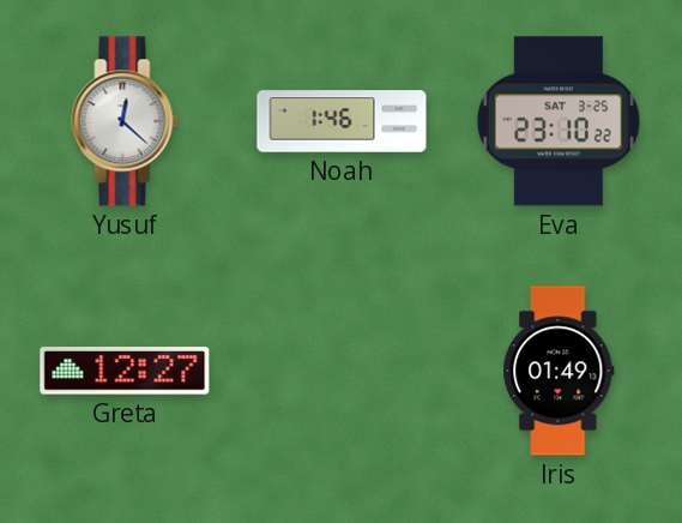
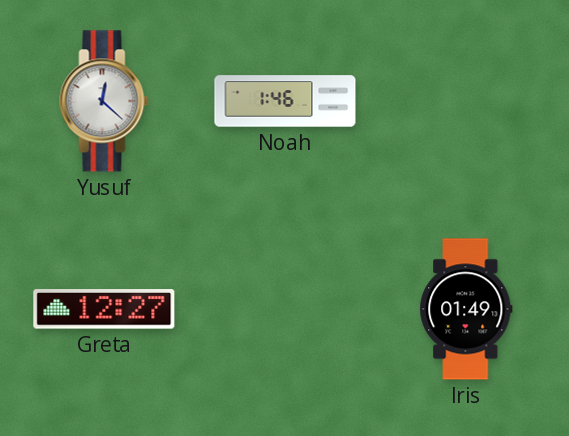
Eva: 23:10 -> none (559, 121)
